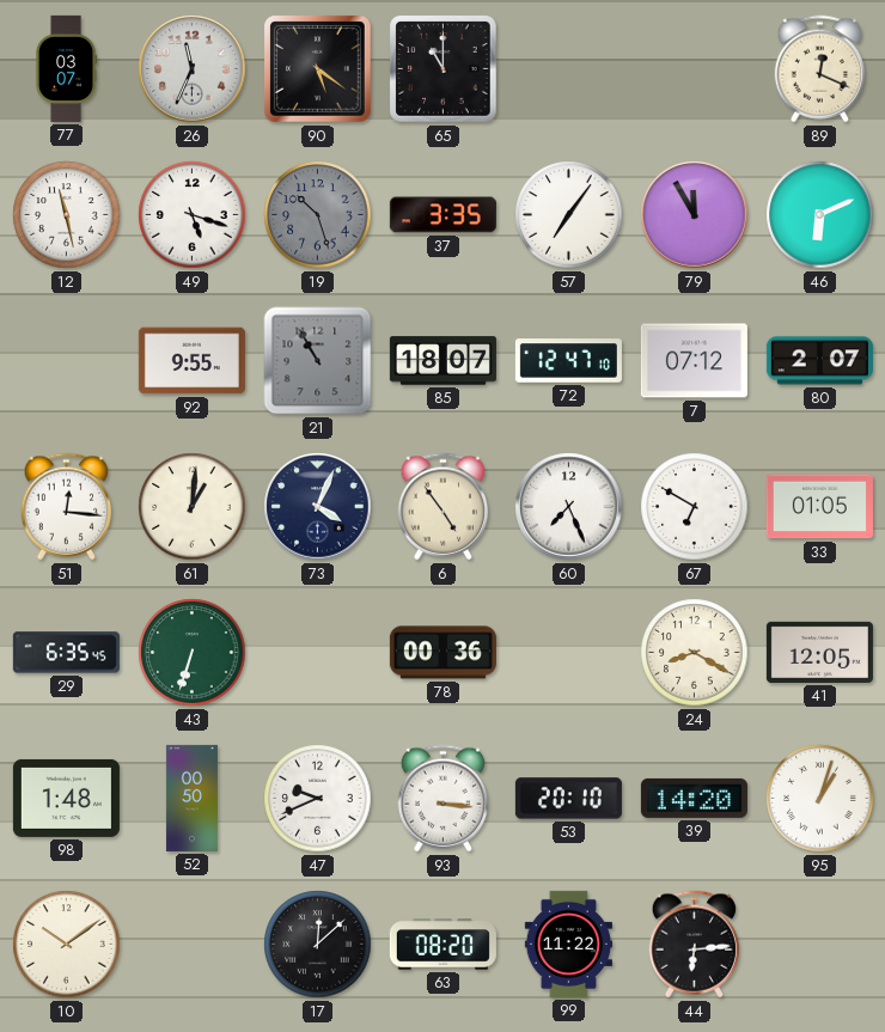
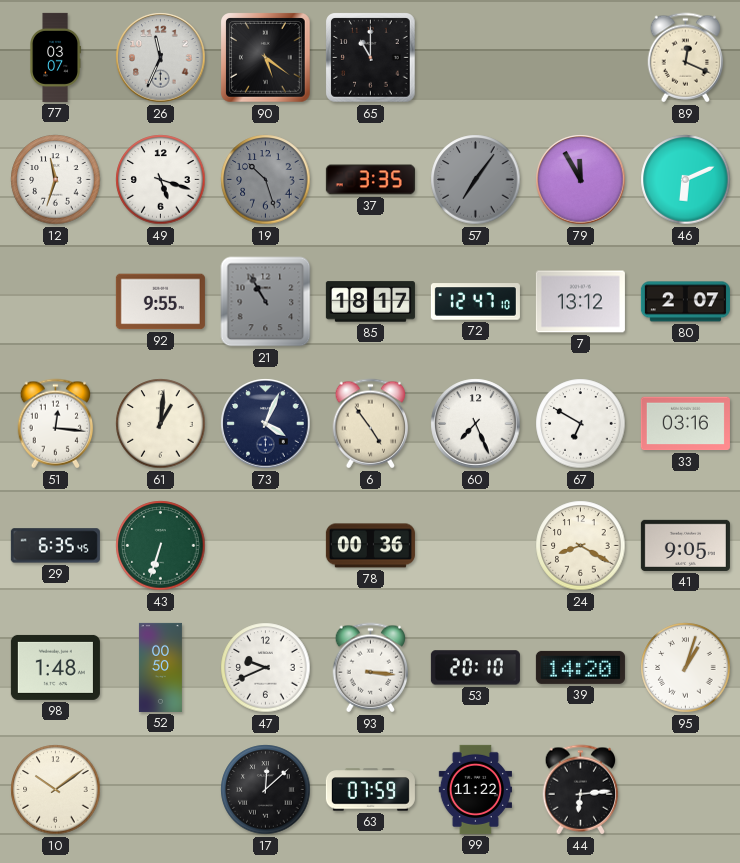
12: 11:28 -> 11:33 (56, 180)
57 dial: white -> grey (476, 180)
85: 18:07 -> 18:17 (370, 302)
7: 07:12 -> 13:12 (580, 302)
33: 01:05 -> 03:16 (685, 424)
41: 12:05 -> 9:05 (685, 545)
63: 08:20 -> 07:59 (370, 790)
